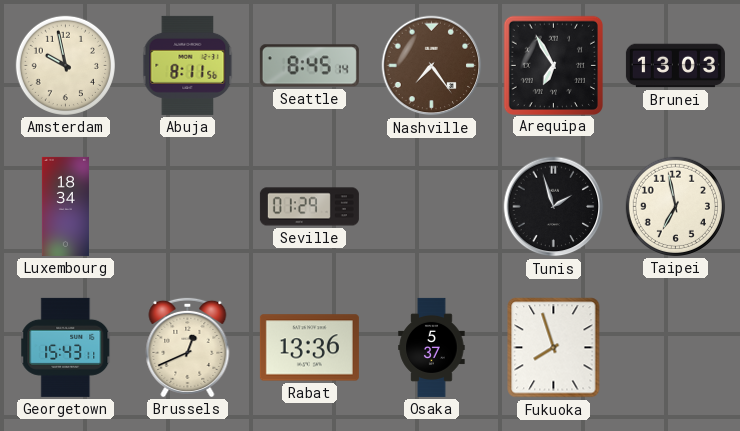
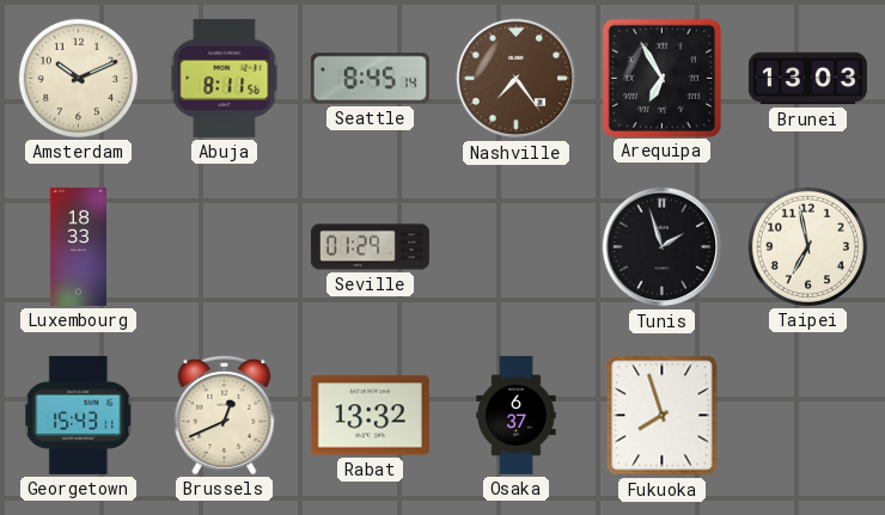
Amsterdam: 9:58 -> 10:11 (78, 78)
Luxembourg: 18:34 -> 18:33 (78, 246)
Rabat: 13:36 -> 13:32 (370, 416)
Osaka: 5:37 -> 6:37 (517, 415)
